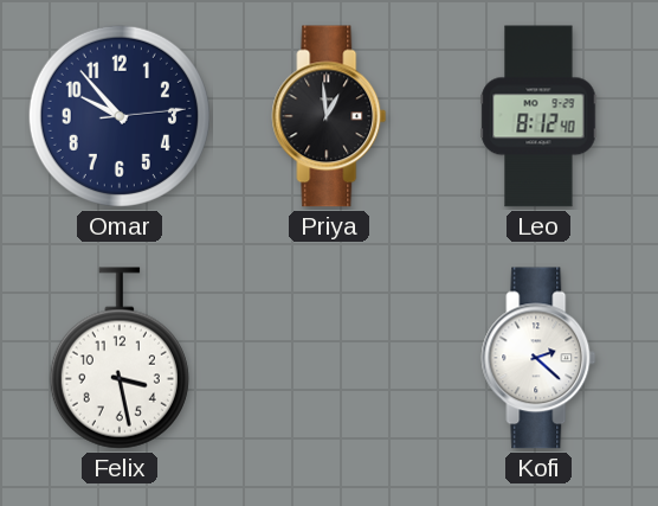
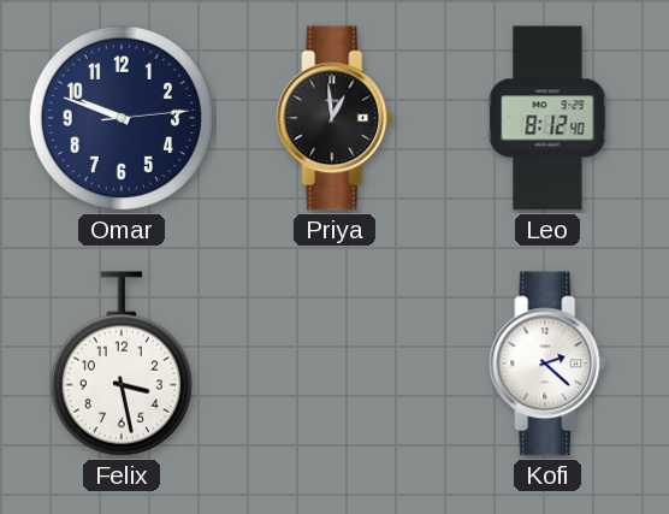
Omar: 9:53 -> 9:48 (122, 118)
